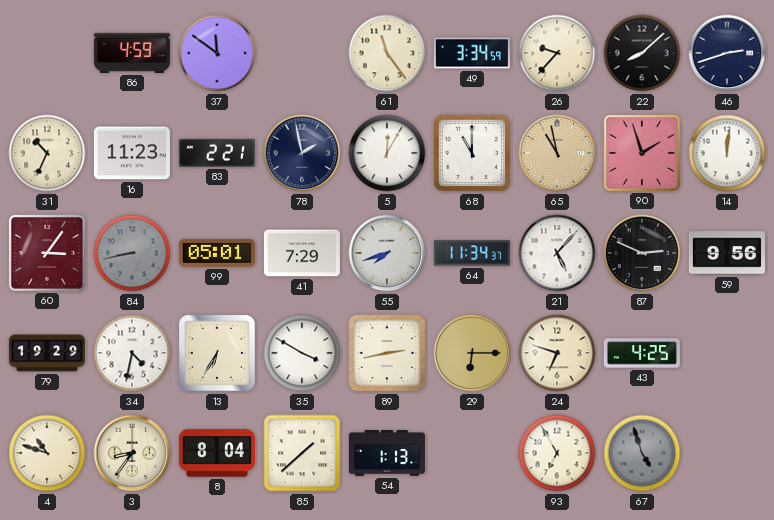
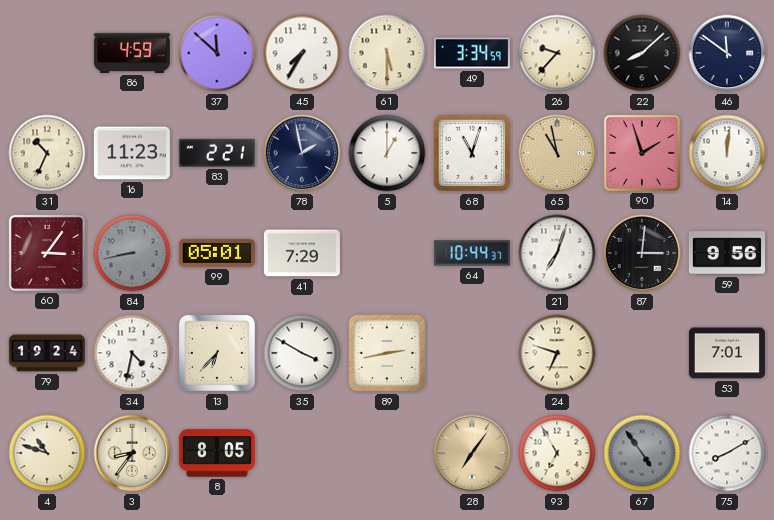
37: 11:51 -> 11:52 (217, 53)
45: none -> 7:35 (302, 53)
61: 11:24 -> 5:30 (387, 53)
46: 2:42 -> 11:51 (727, 53)
5: 12:05 -> 1:00 (387, 153)
68: 11:00 -> 11:03 (472, 153)
55: 7:42 -> none (387, 253)
64: 11:34 -> 10:44 (472, 253)
21: 5:07 -> 7:03 (557, 253)
87: 2:49 -> 3:01 (642, 253)
79: 19:29 -> 19:24 (47, 353)
13: 6:35 -> 6:37 (217, 353)
29: 6:15 -> none (472, 353)
43: 4:25 -> none (642, 353)
53: none -> 7:01 (727, 353)
8: 8:04 -> 8:05 (217, 453)
85: 1:38 -> none (302, 453)
54: 1:13 -> none (387, 453)
28: none -> 7:06 (472, 453)
67: 4:57 -> 4:54 (642, 453)
75: none -> 8:10 (727, 453)
